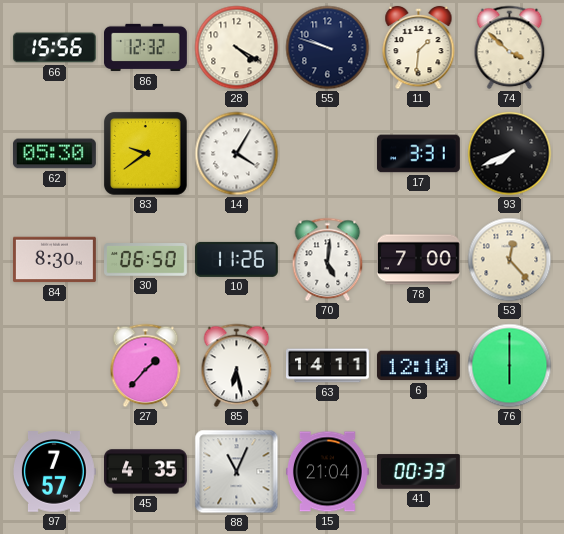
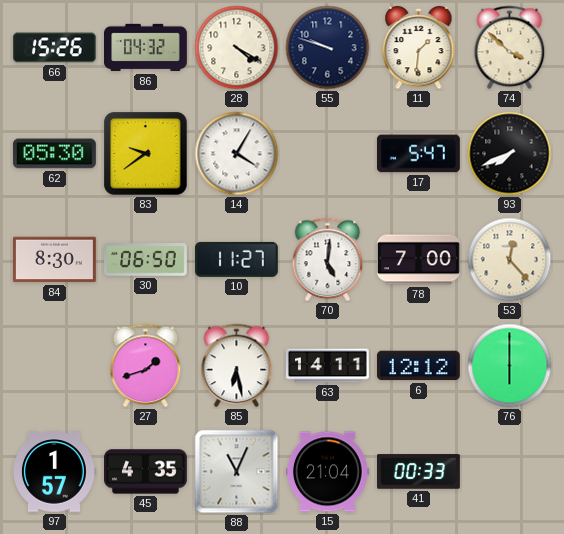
66: 15:56 -> 15:26 (54, 48)
86: 12:32 -> 04:32 (146, 48)
17: 3:31 -> 5:47 (418, 154)
10: 11:26 -> 11:27 (236, 259)
27: 1:37 -> 1:42 (146, 366)
6: 12:10 -> 12:12 (418, 366)
97: 7:57 -> 1:57 (55, 472)
